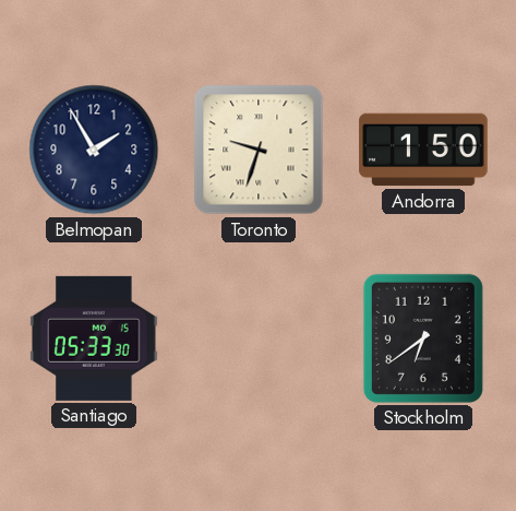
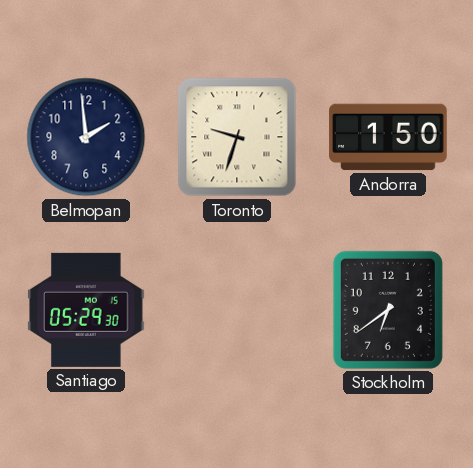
Belmopan: 1:55 -> 1:59 (86, 137)
Santiago: 05:33 -> 05:29 (86, 310)
